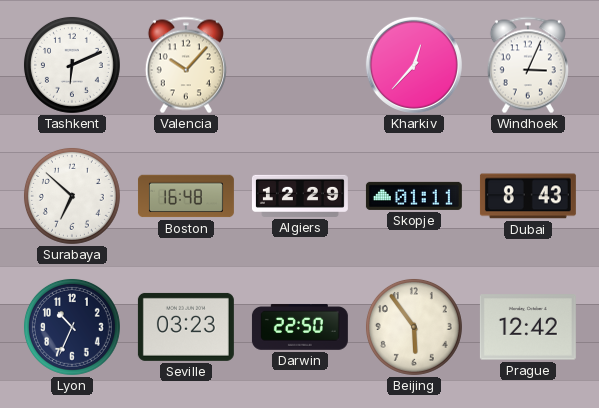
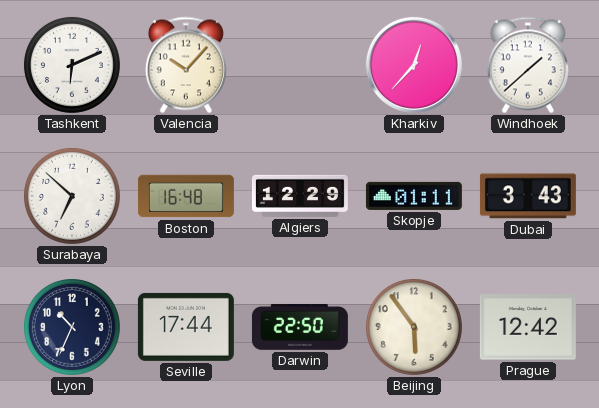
Windhoek: 3:04 -> 1:38 (528, 65)
Dubai: 8:43 -> 3:43 (528, 196)
Seville: 03:23 -> 17:44 (186, 327)
